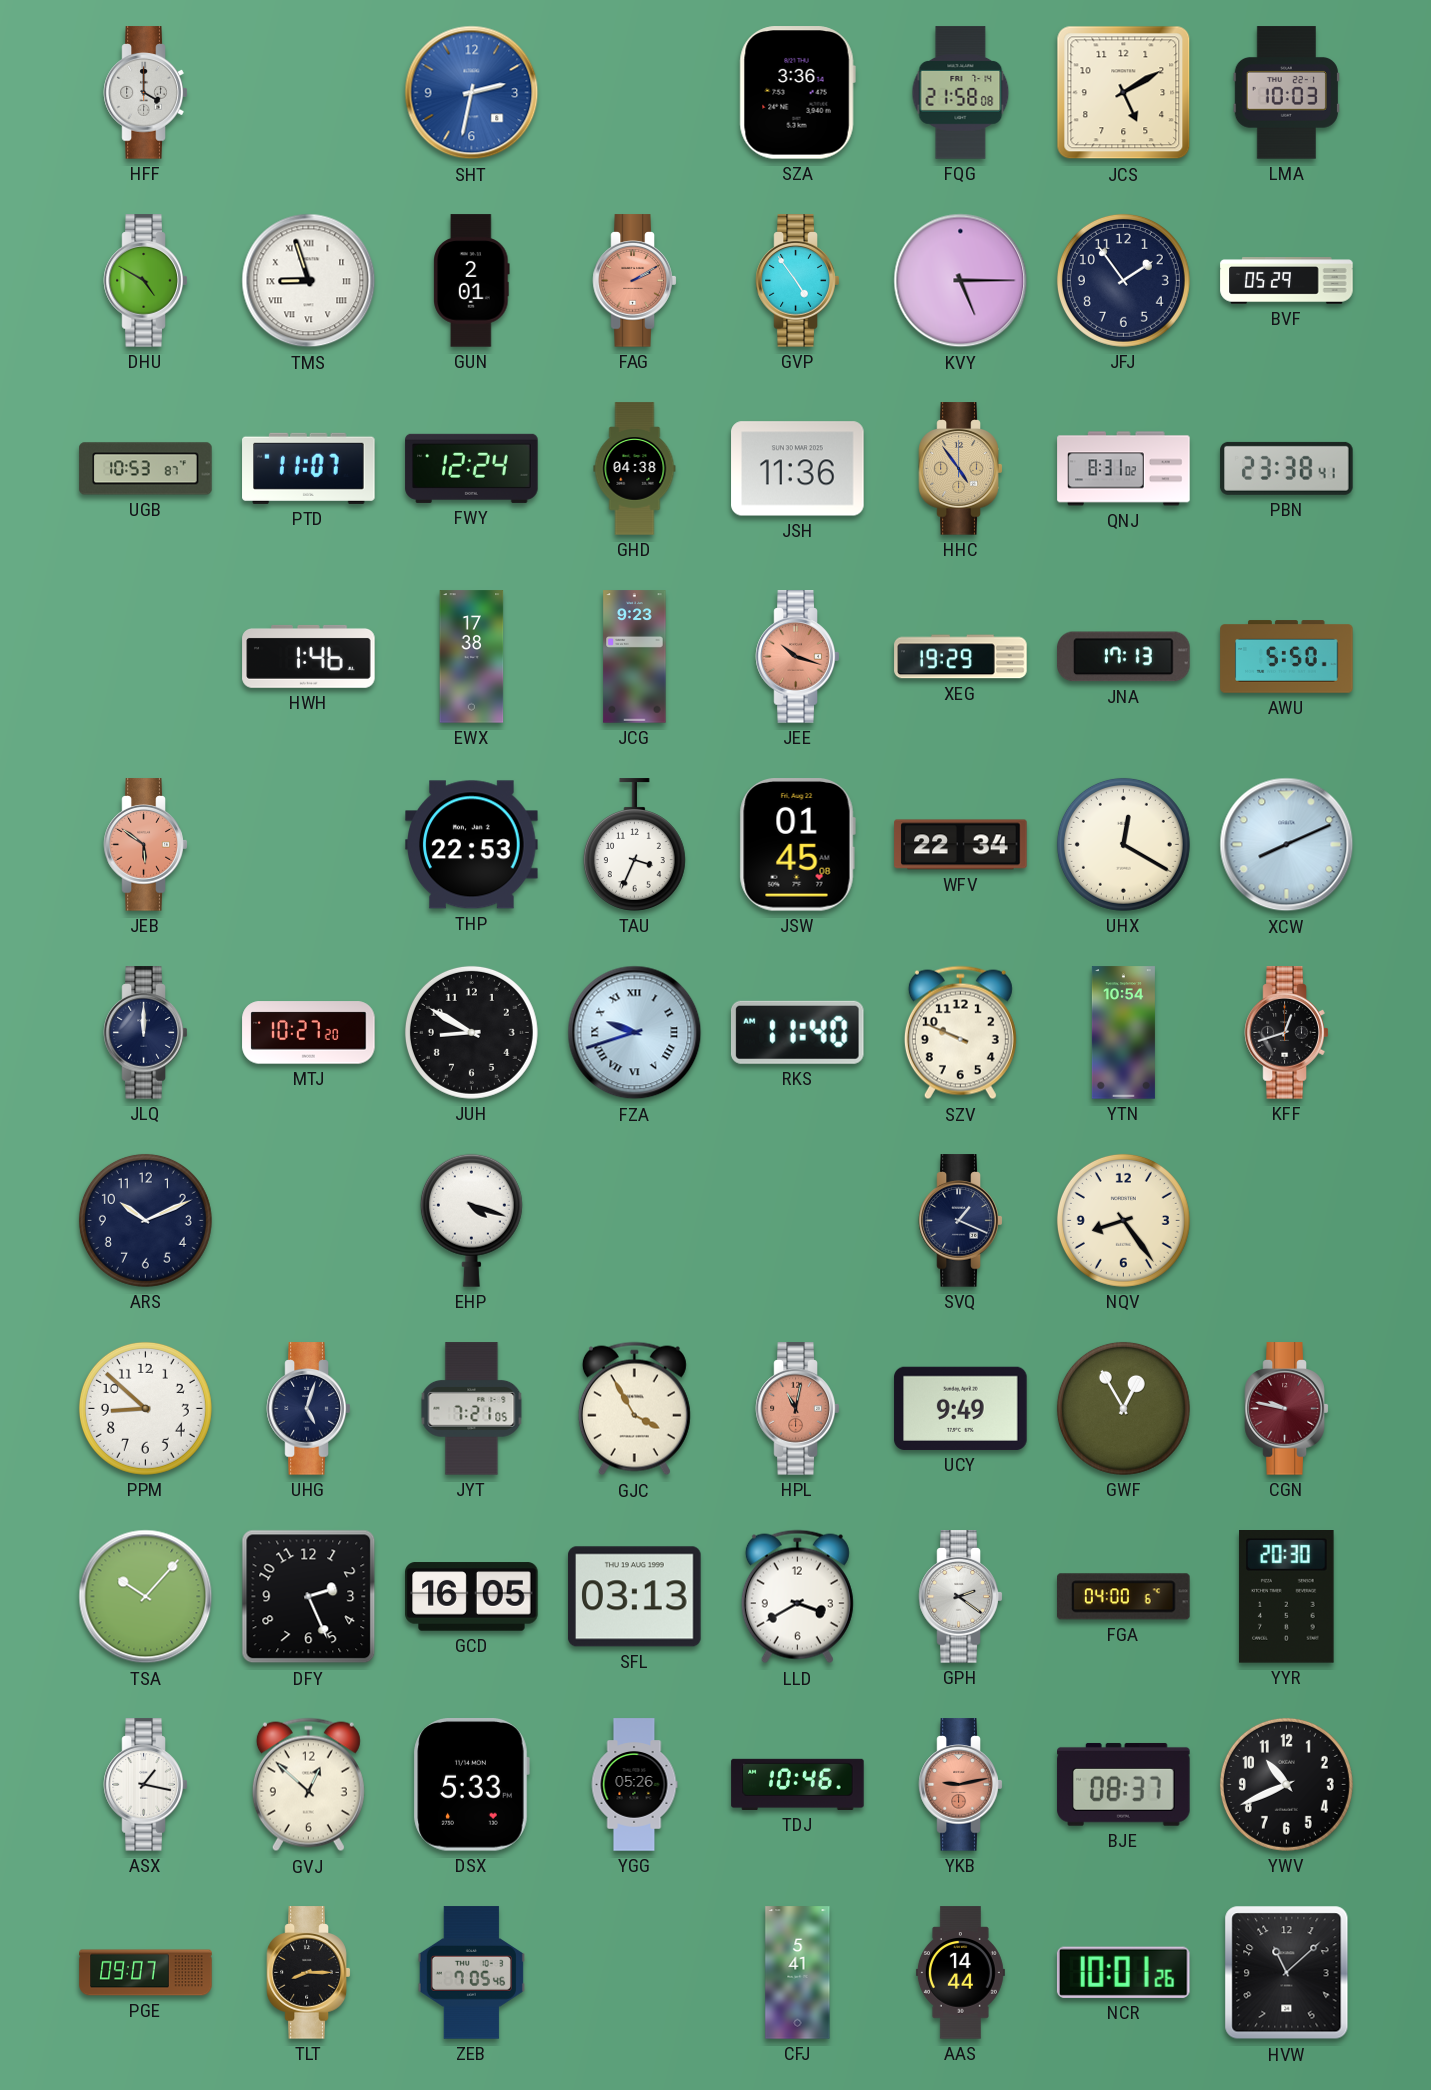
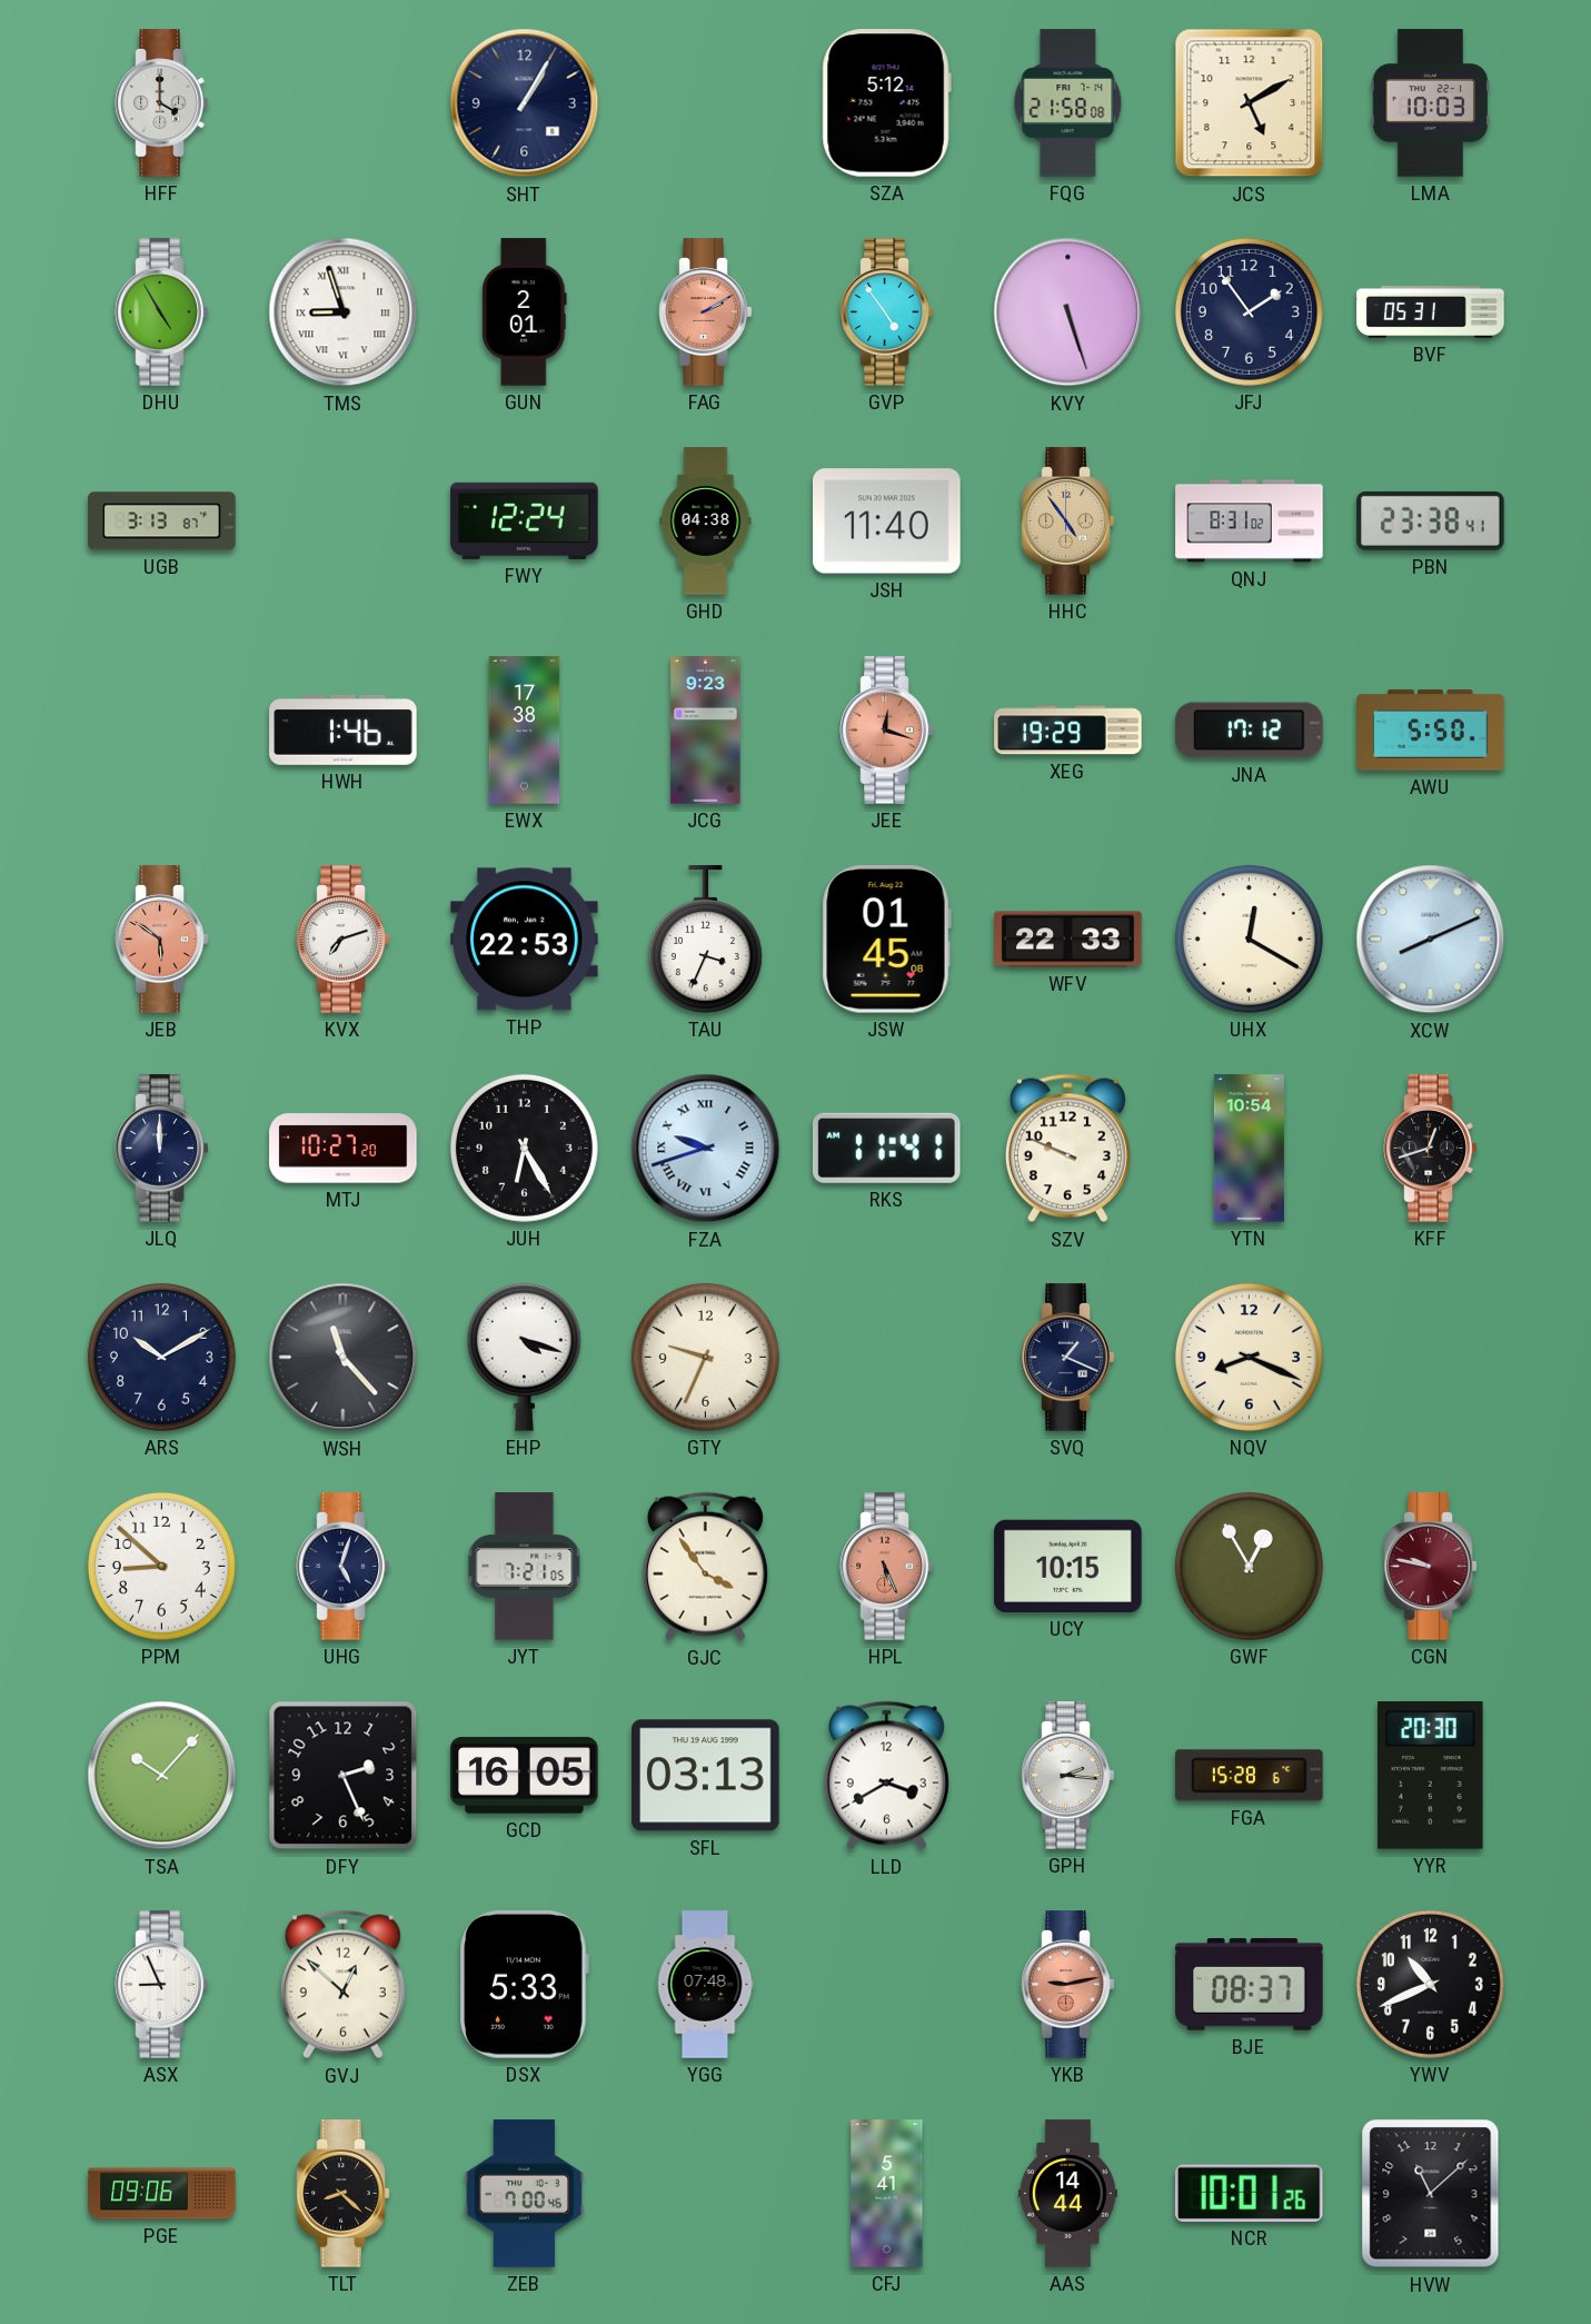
SHT: 2:32 -> 1:05 (525, 103)
SHT dial: blue -> navy (525, 103)
SZA: 3:36 -> 5:12 (886, 103)
DHU: 4:50 -> 4:55 (162, 312)
KVY: 5:15 -> 5:27 (1068, 312)
BVF: 05:29 -> 05:31 (1431, 312)
UGB: 10:53 -> 3:13 (162, 522)
PTD: 11:07 -> none (309, 468)
JSH: 11:36 -> 11:40 (887, 522)
JEE: 10:18 -> 12:18 (887, 731)
JNA: 17:13 -> 17:12 (1250, 731)
KVX: none -> 7:12 (344, 940)
WFV: 22:34 -> 22:33 (1068, 940)
JUH: 8:50 -> 6:25 (524, 1148)
RKS: 11:40 -> 11:41 (886, 1148)
ARS: 10:11 -> 10:10 (161, 1357)
WSH: none -> 11:23 (344, 1358)
GTY: none -> 9:34 (705, 1357)
NQV: 8:24 -> 8:19 (1249, 1357)
GJC: 3:55 -> 3:54 (705, 1567)
HPL: 11:02 -> 5:26 (887, 1567)
UCY: 9:49 -> 10:15 (1068, 1566)
GPH: 2:21 -> 2:16 (1068, 1776)
FGA: 04:00 -> 15:28 (1250, 1776)
ASX: 1:17 -> 8:56 (162, 1985)
YGG: 05:26 -> 07:48 (705, 1985)
TDJ: 10:46 -> none (798, 1784)
PGE: 09:07 -> 09:06 (162, 2194)
TLT: 8:15 -> 8:22 (344, 2194)
ZEB: 7:05 -> 7:00 (524, 2194)
